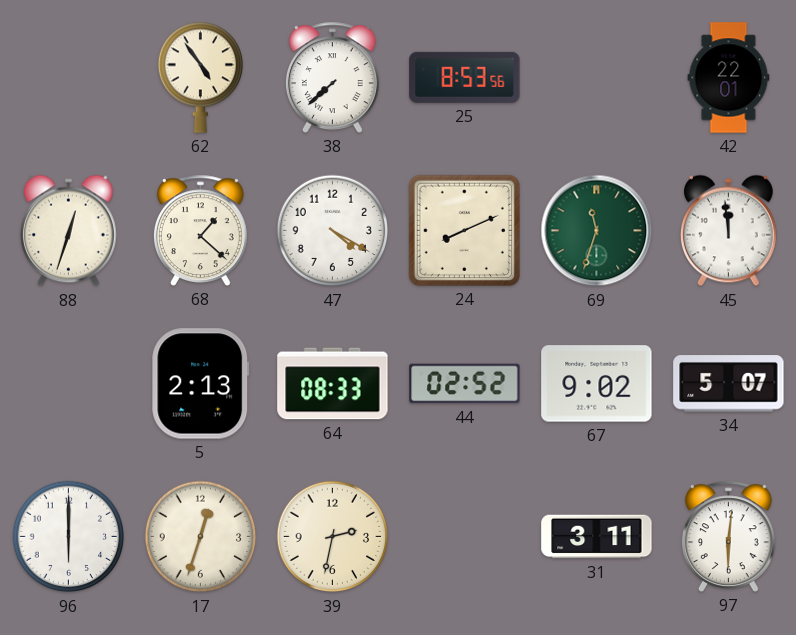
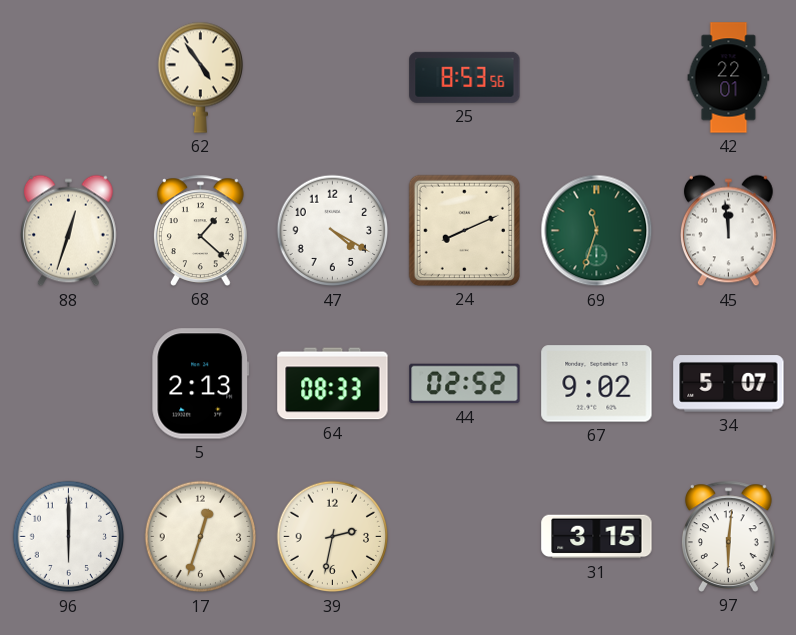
38: 7:38 -> none (332, 77)
31: 3:11 -> 3:15 (597, 537)
